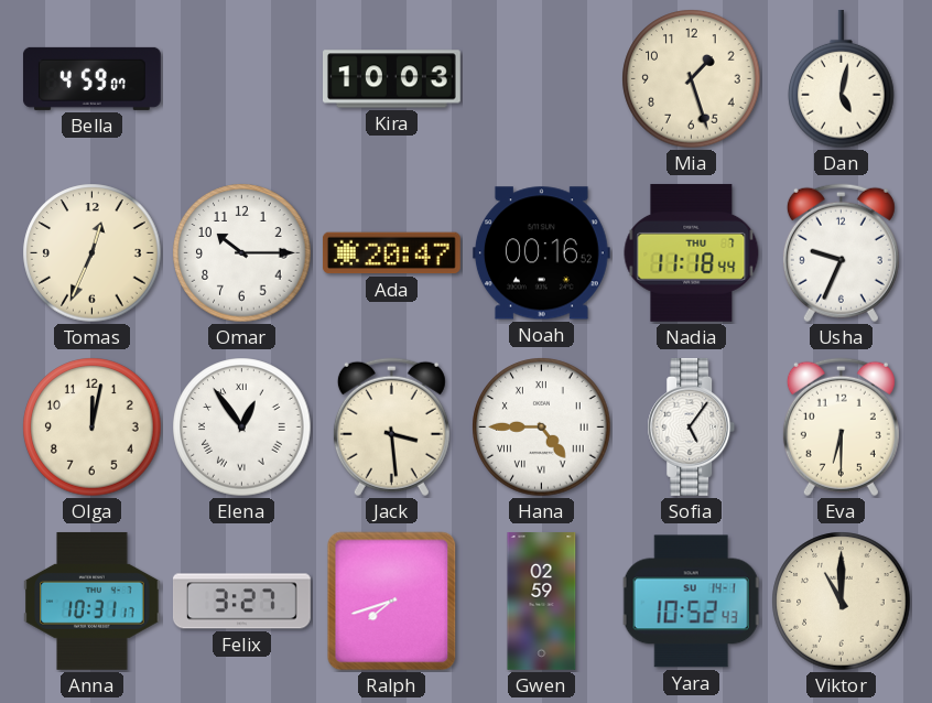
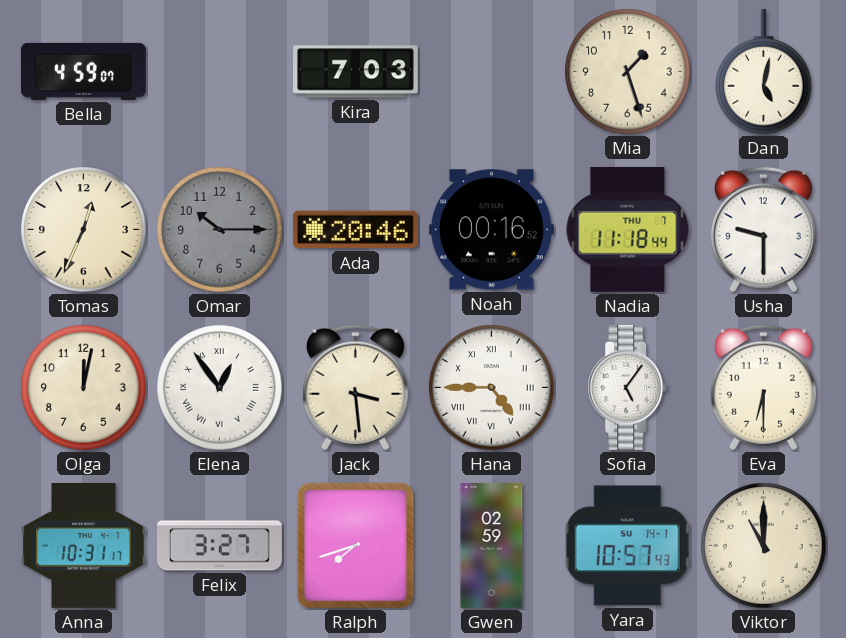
Kira: 10:03 -> 7:03 (356, 72)
Omar dial: white -> grey (220, 230)
Ada: 20:47 -> 20:46 (355, 230)
Usha: 9:34 -> 9:30 (763, 230)
Yara: 10:52 -> 10:57 (628, 546)
